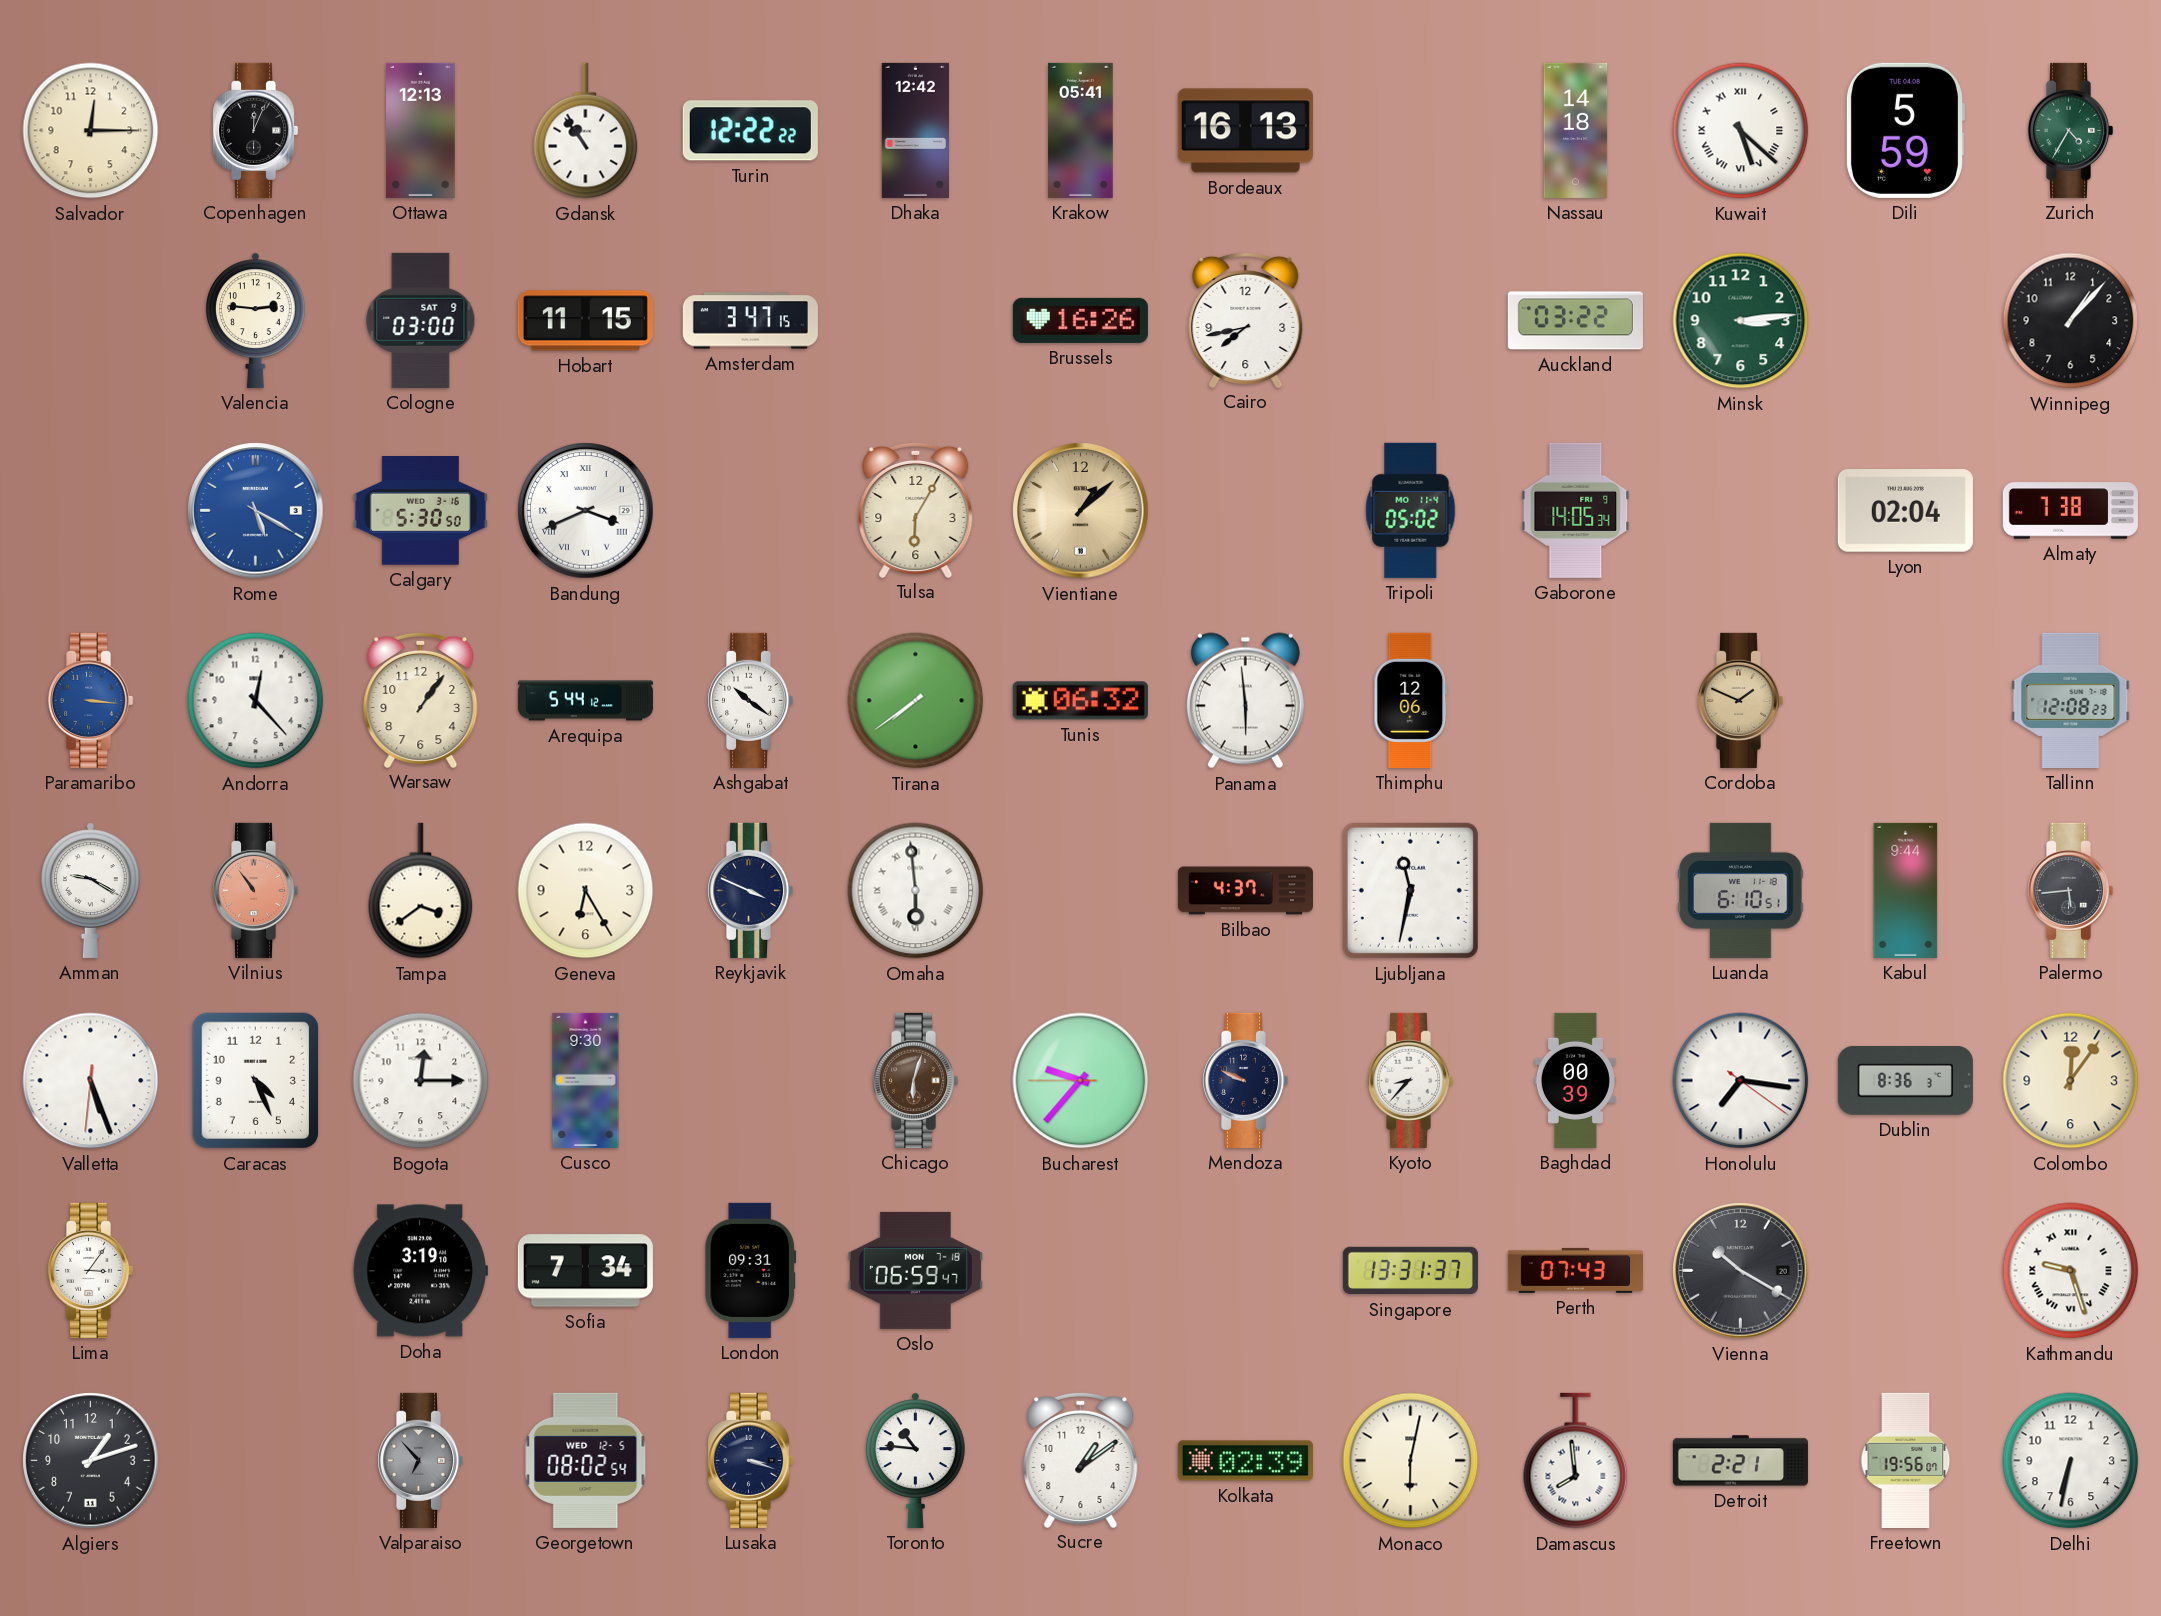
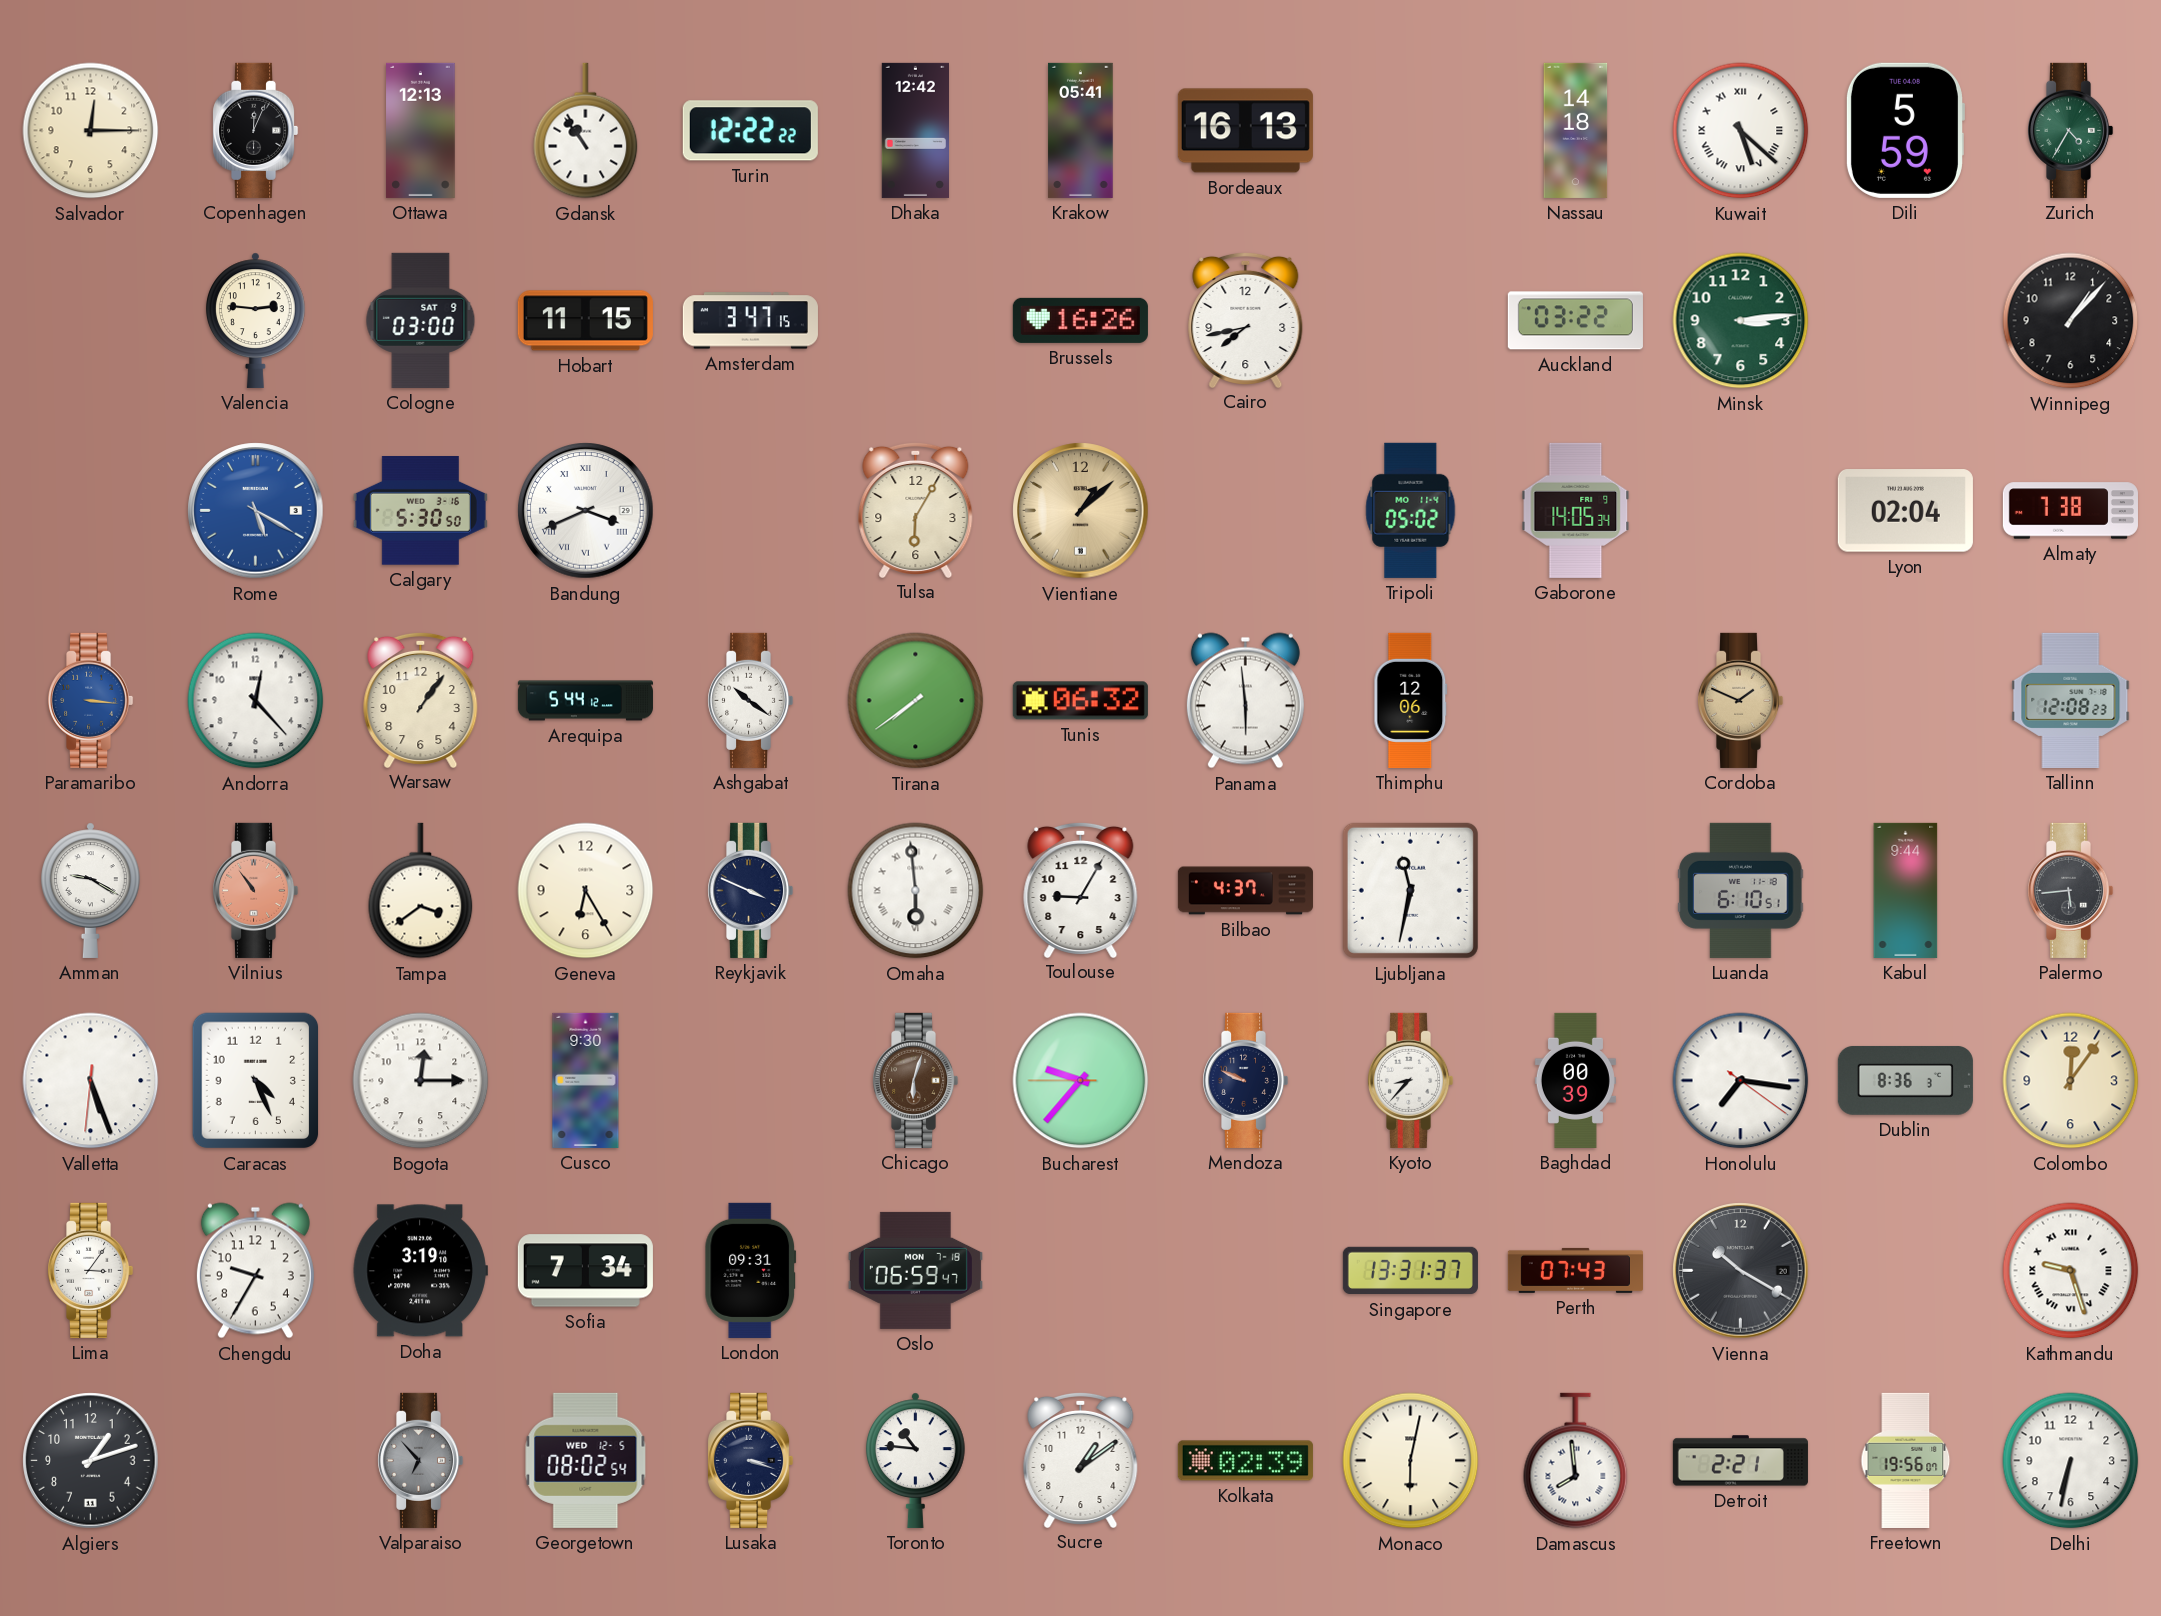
Toulouse: none -> 9:05 (1081, 889)
Chengdu: none -> 9:35 (255, 1271)
